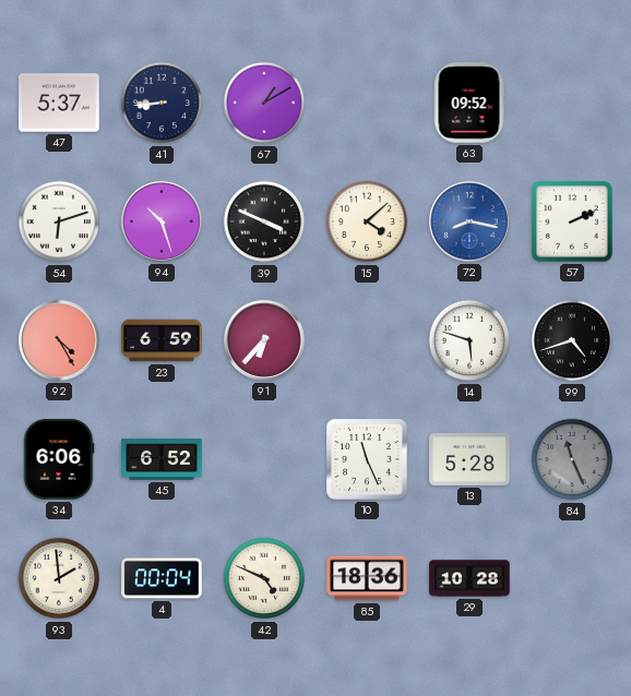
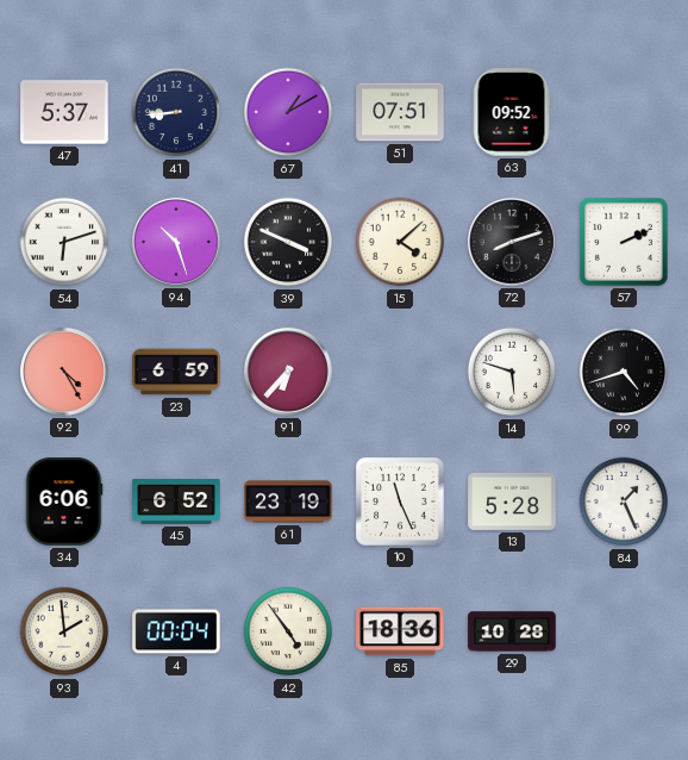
51: none -> 07:51 (400, 112)
72: 8:17 -> 8:12 (512, 242)
72 dial: blue -> black (512, 242)
61: none -> 23:19 (288, 502)
84: 11:26 -> 1:26 (624, 502)
84 dial: grey -> white (624, 502)
42: 4:49 -> 4:54 (288, 631)
